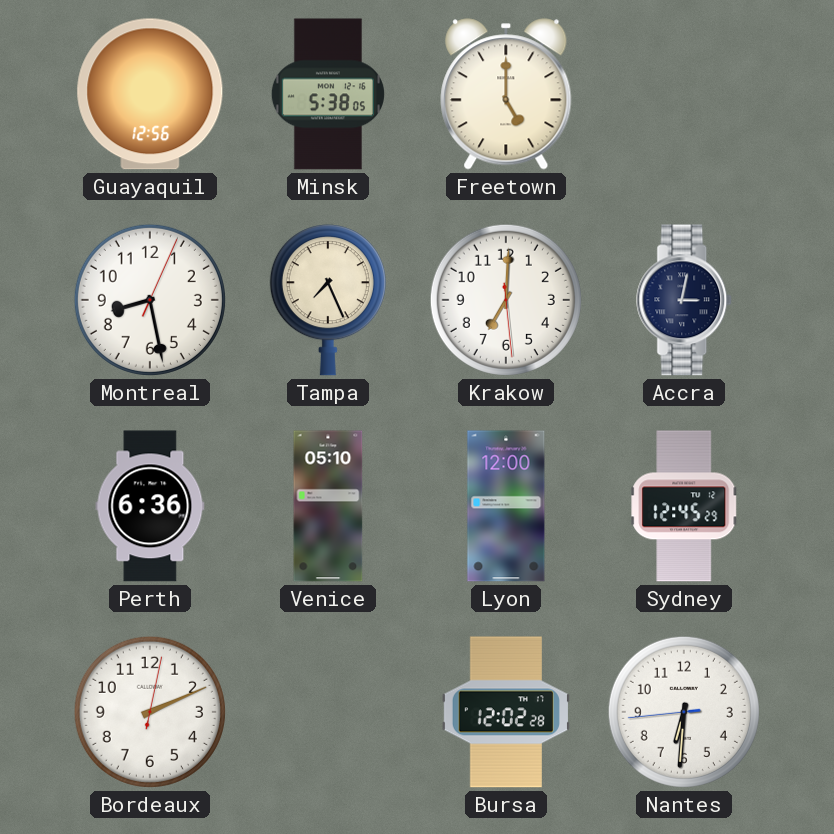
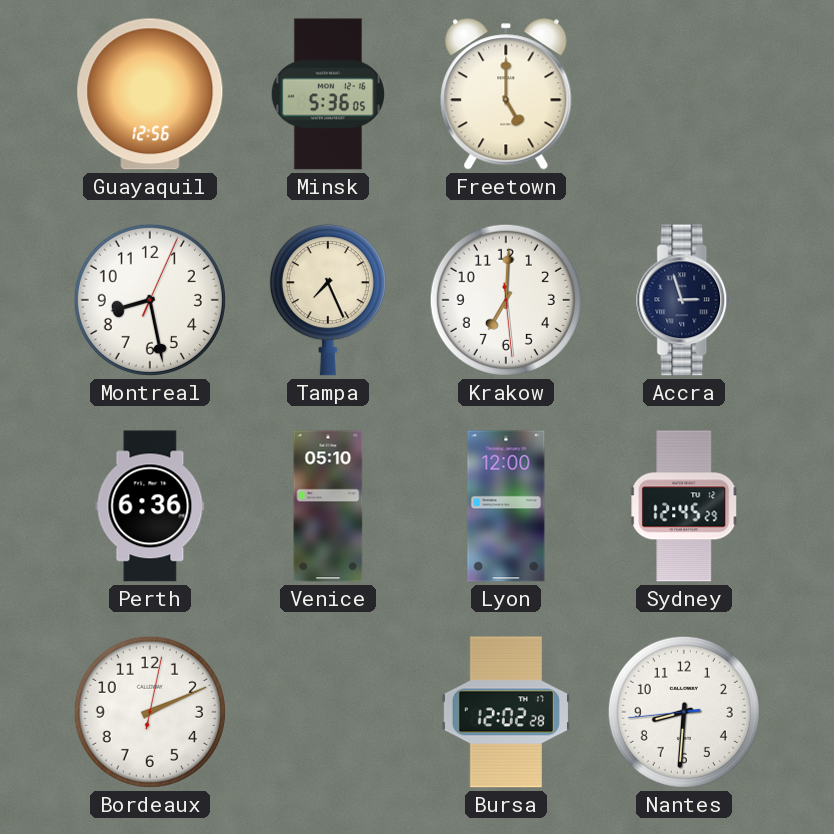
Minsk: 5:38 -> 5:36 (328, 94)
Accra: 3:02 -> 2:57 (685, 300)
Nantes: 6:30 -> 8:30 (684, 712)
